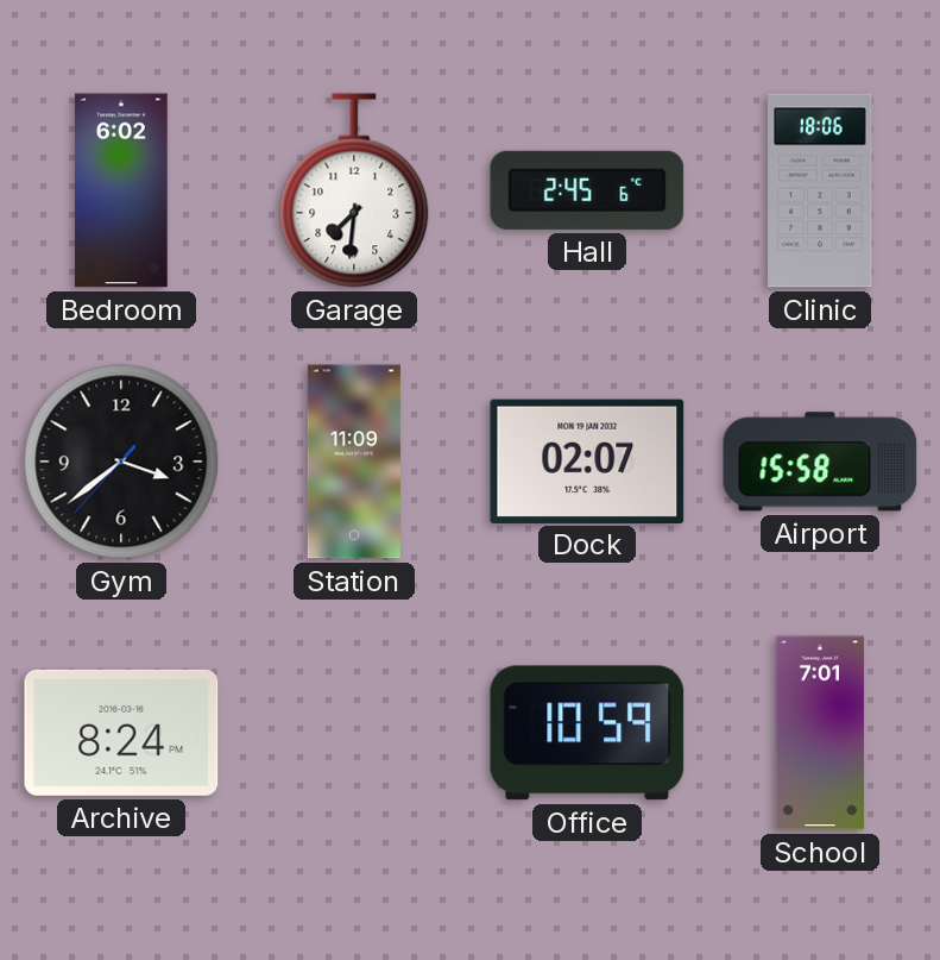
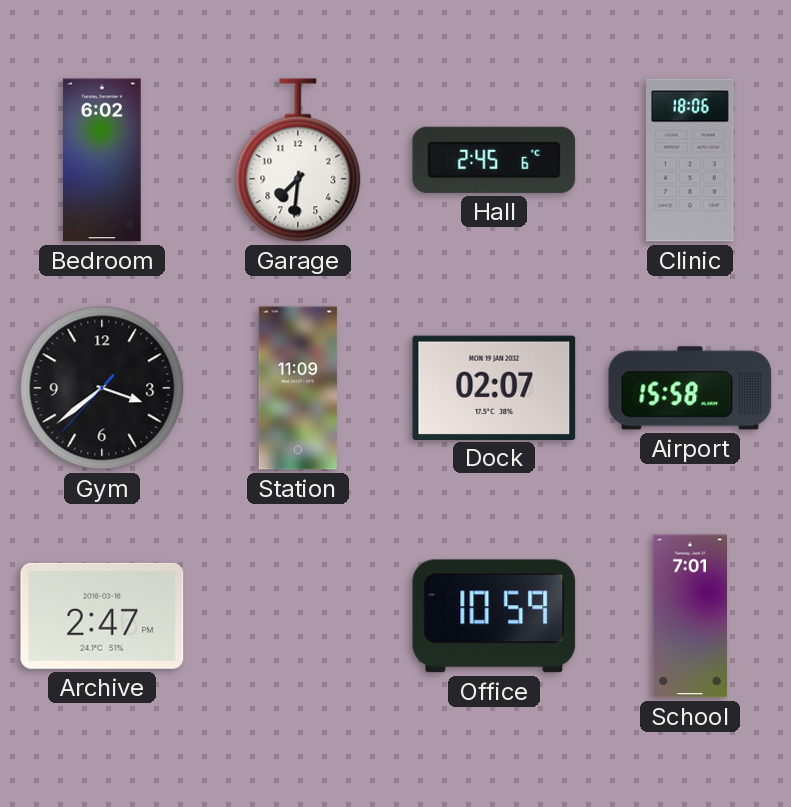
Archive: 8:24 -> 2:47 (102, 616)
